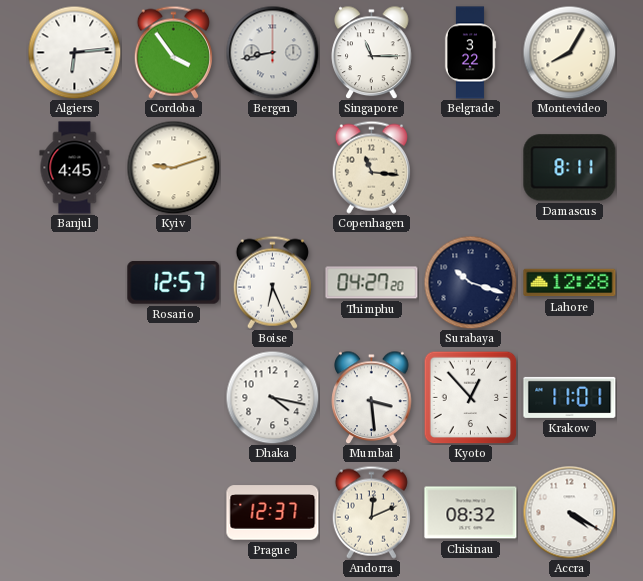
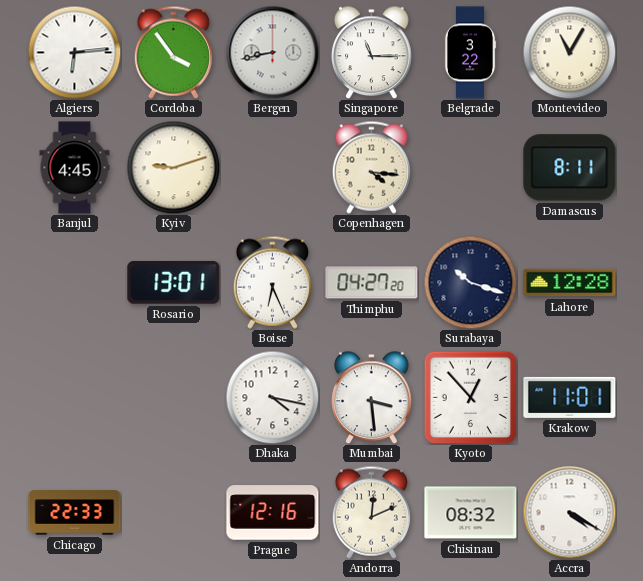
Montevideo: 8:05 -> 11:05 (569, 52)
Copenhagen: 11:16 -> 4:16 (371, 167)
Rosario: 12:57 -> 13:01 (174, 282)
Chicago: none -> 22:33 (75, 513)
Prague: 12:37 -> 12:16 (273, 513)
